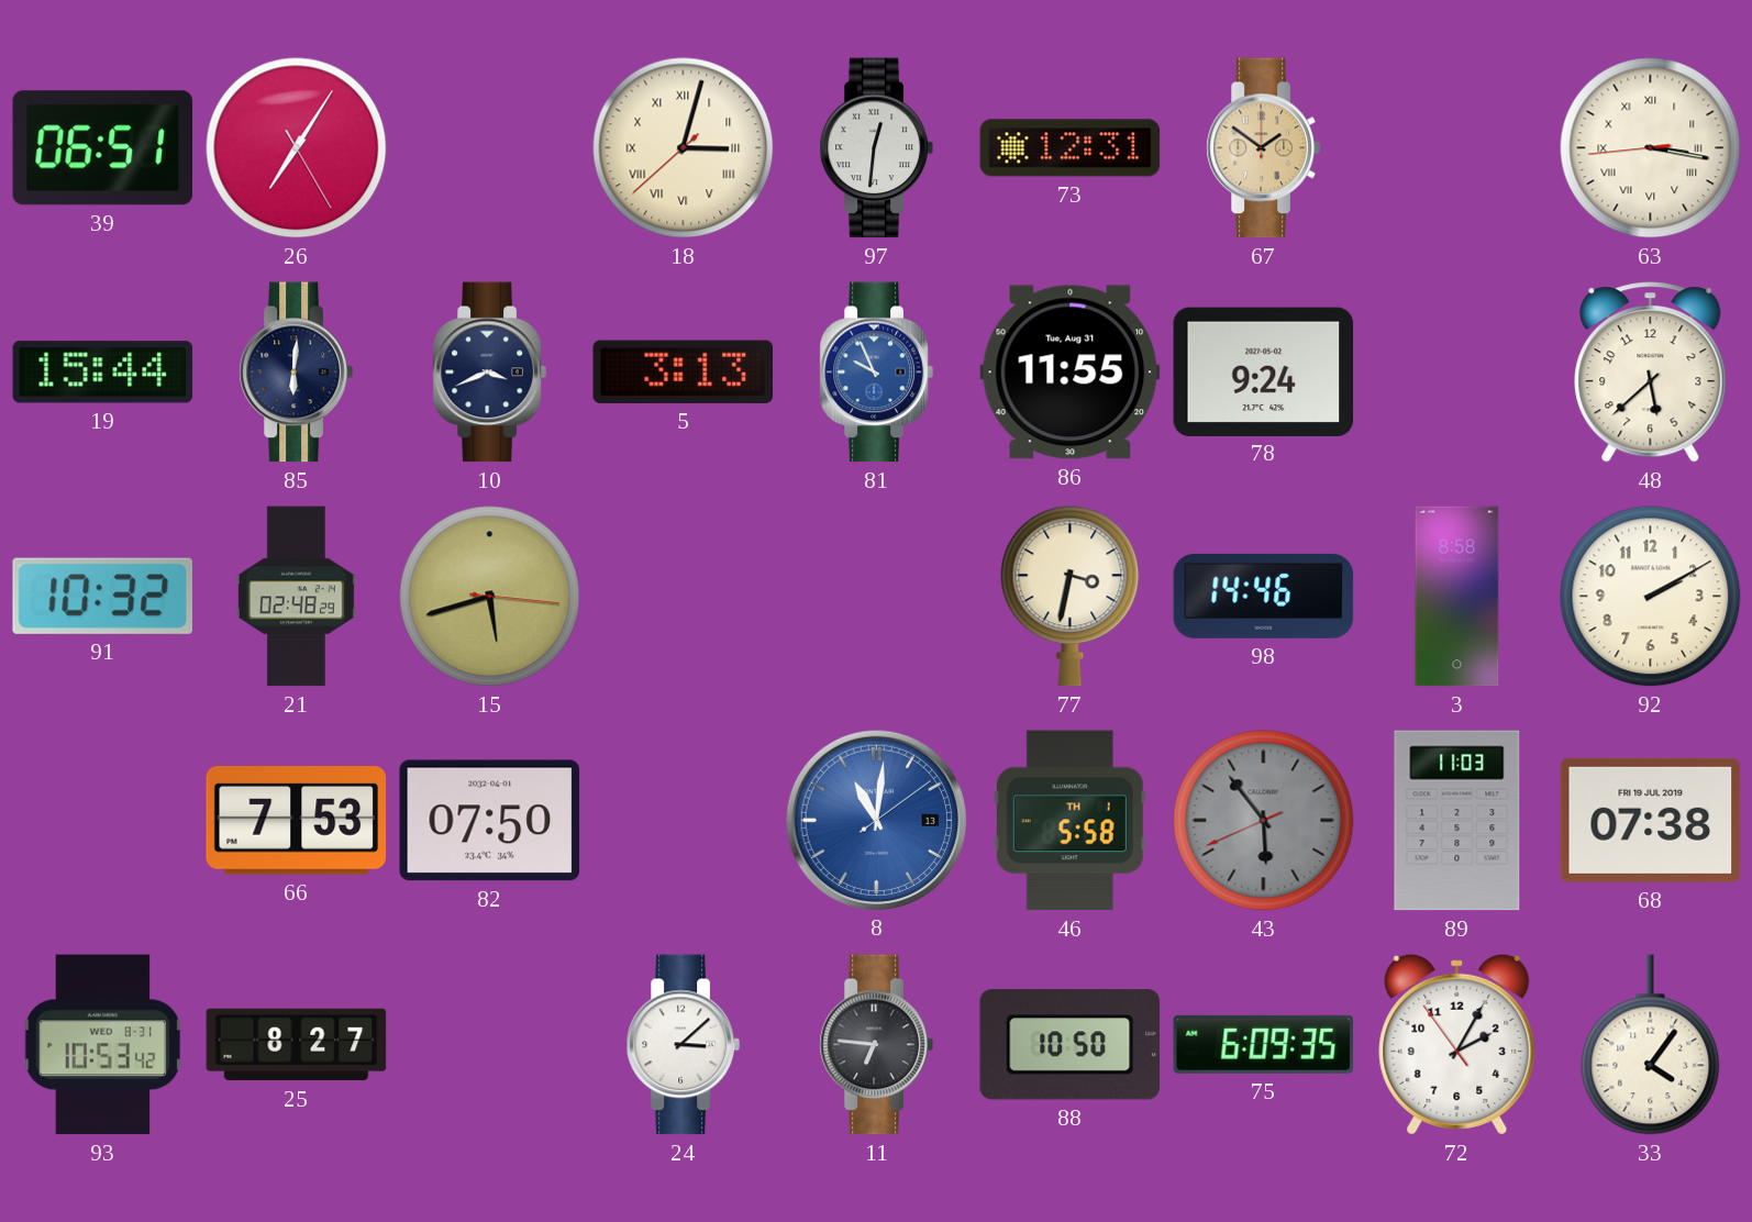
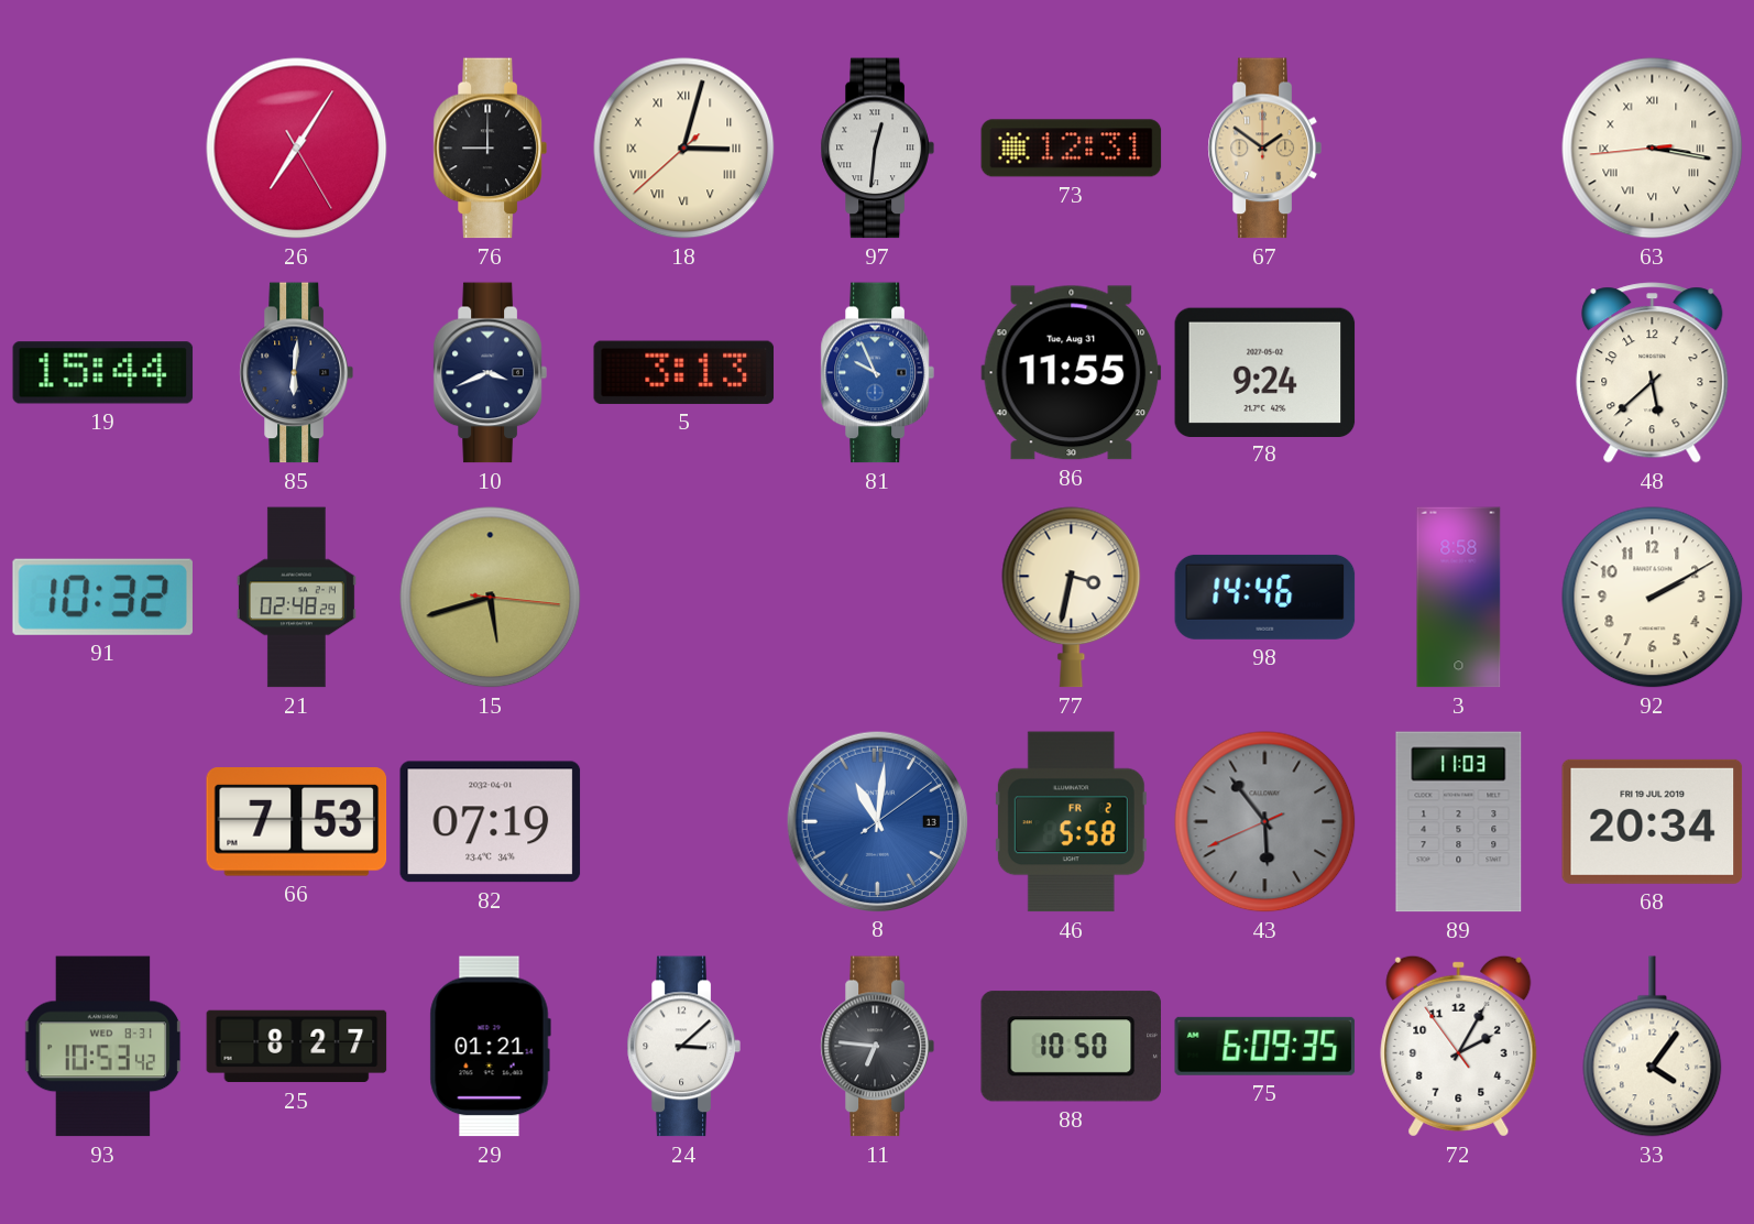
39: 06:51 -> none (103, 148)
76: none -> 9:00 (490, 149)
82: 07:50 -> 07:19 (491, 822)
46 date: TH 1 -> FR 2 (1071, 822)
68: 07:38 -> 20:34 (1653, 821)
29: none -> 01:21 (490, 1047)
